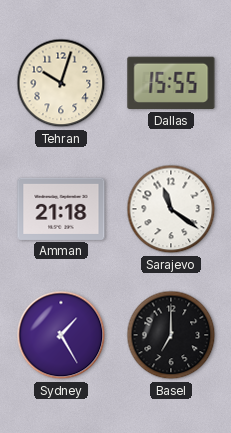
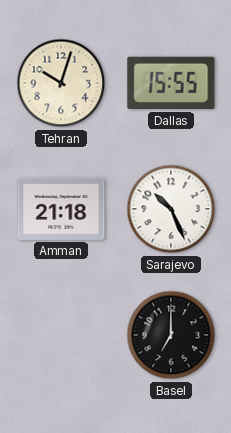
Sarajevo: 11:21 -> 10:26 (171, 209)
Sydney: 1:25 -> none (61, 335)
